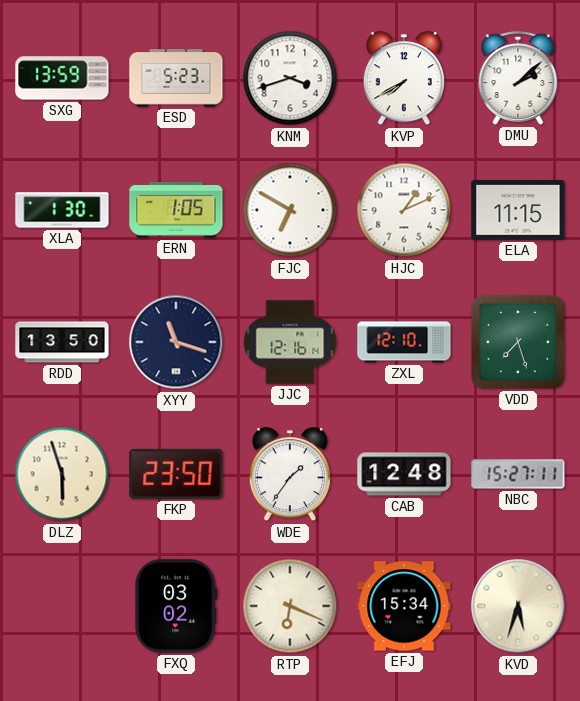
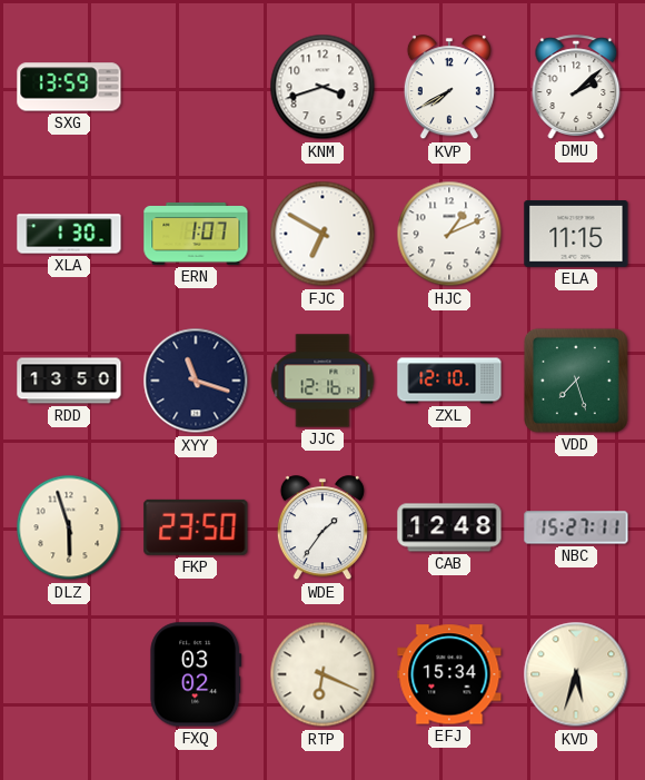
ESD: 5:23 -> none (176, 78)
ERN: 1:05 -> 1:07 (196, 234)
